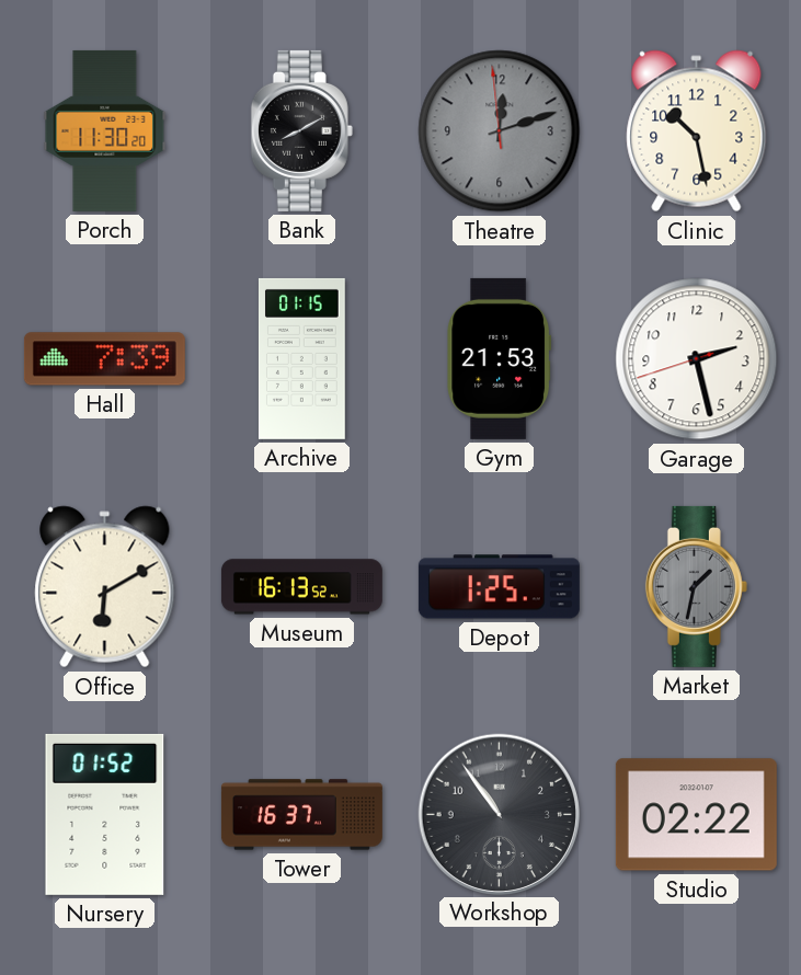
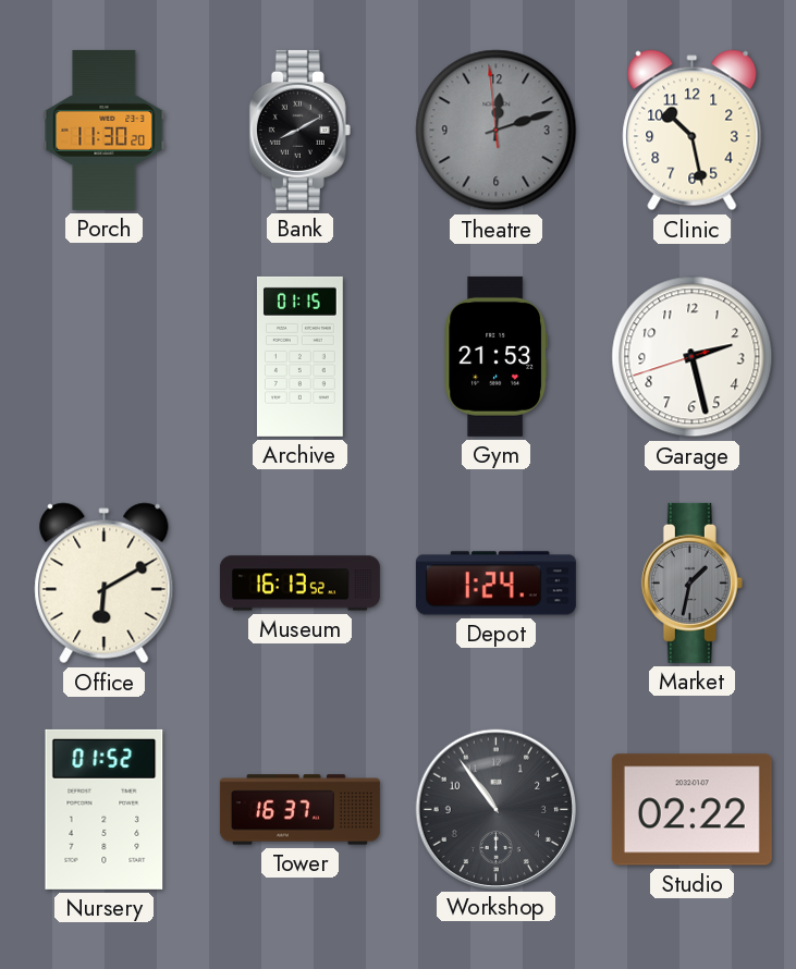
Hall: 7:39 -> none (104, 359)
Depot: 1:25 -> 1:24 (495, 584)
